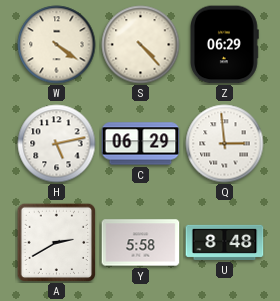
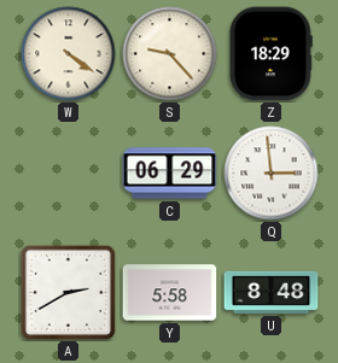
S: 4:23 -> 9:23 (170, 54)
Z: 06:29 -> 18:29 (270, 54)
H: 5:13 -> none (57, 144)
